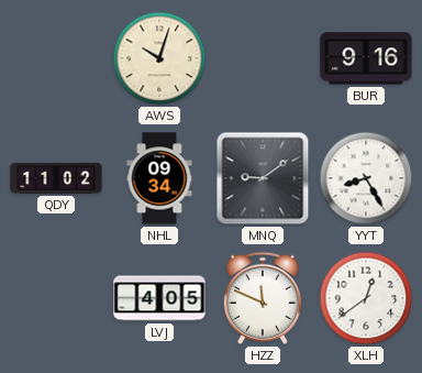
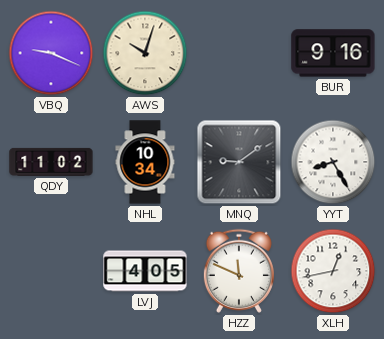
VBQ: none -> 9:19 (51, 53)
NHL: 09:34 -> 10:34 (145, 162)
XLH: 12:39 -> 12:43 (333, 271)
